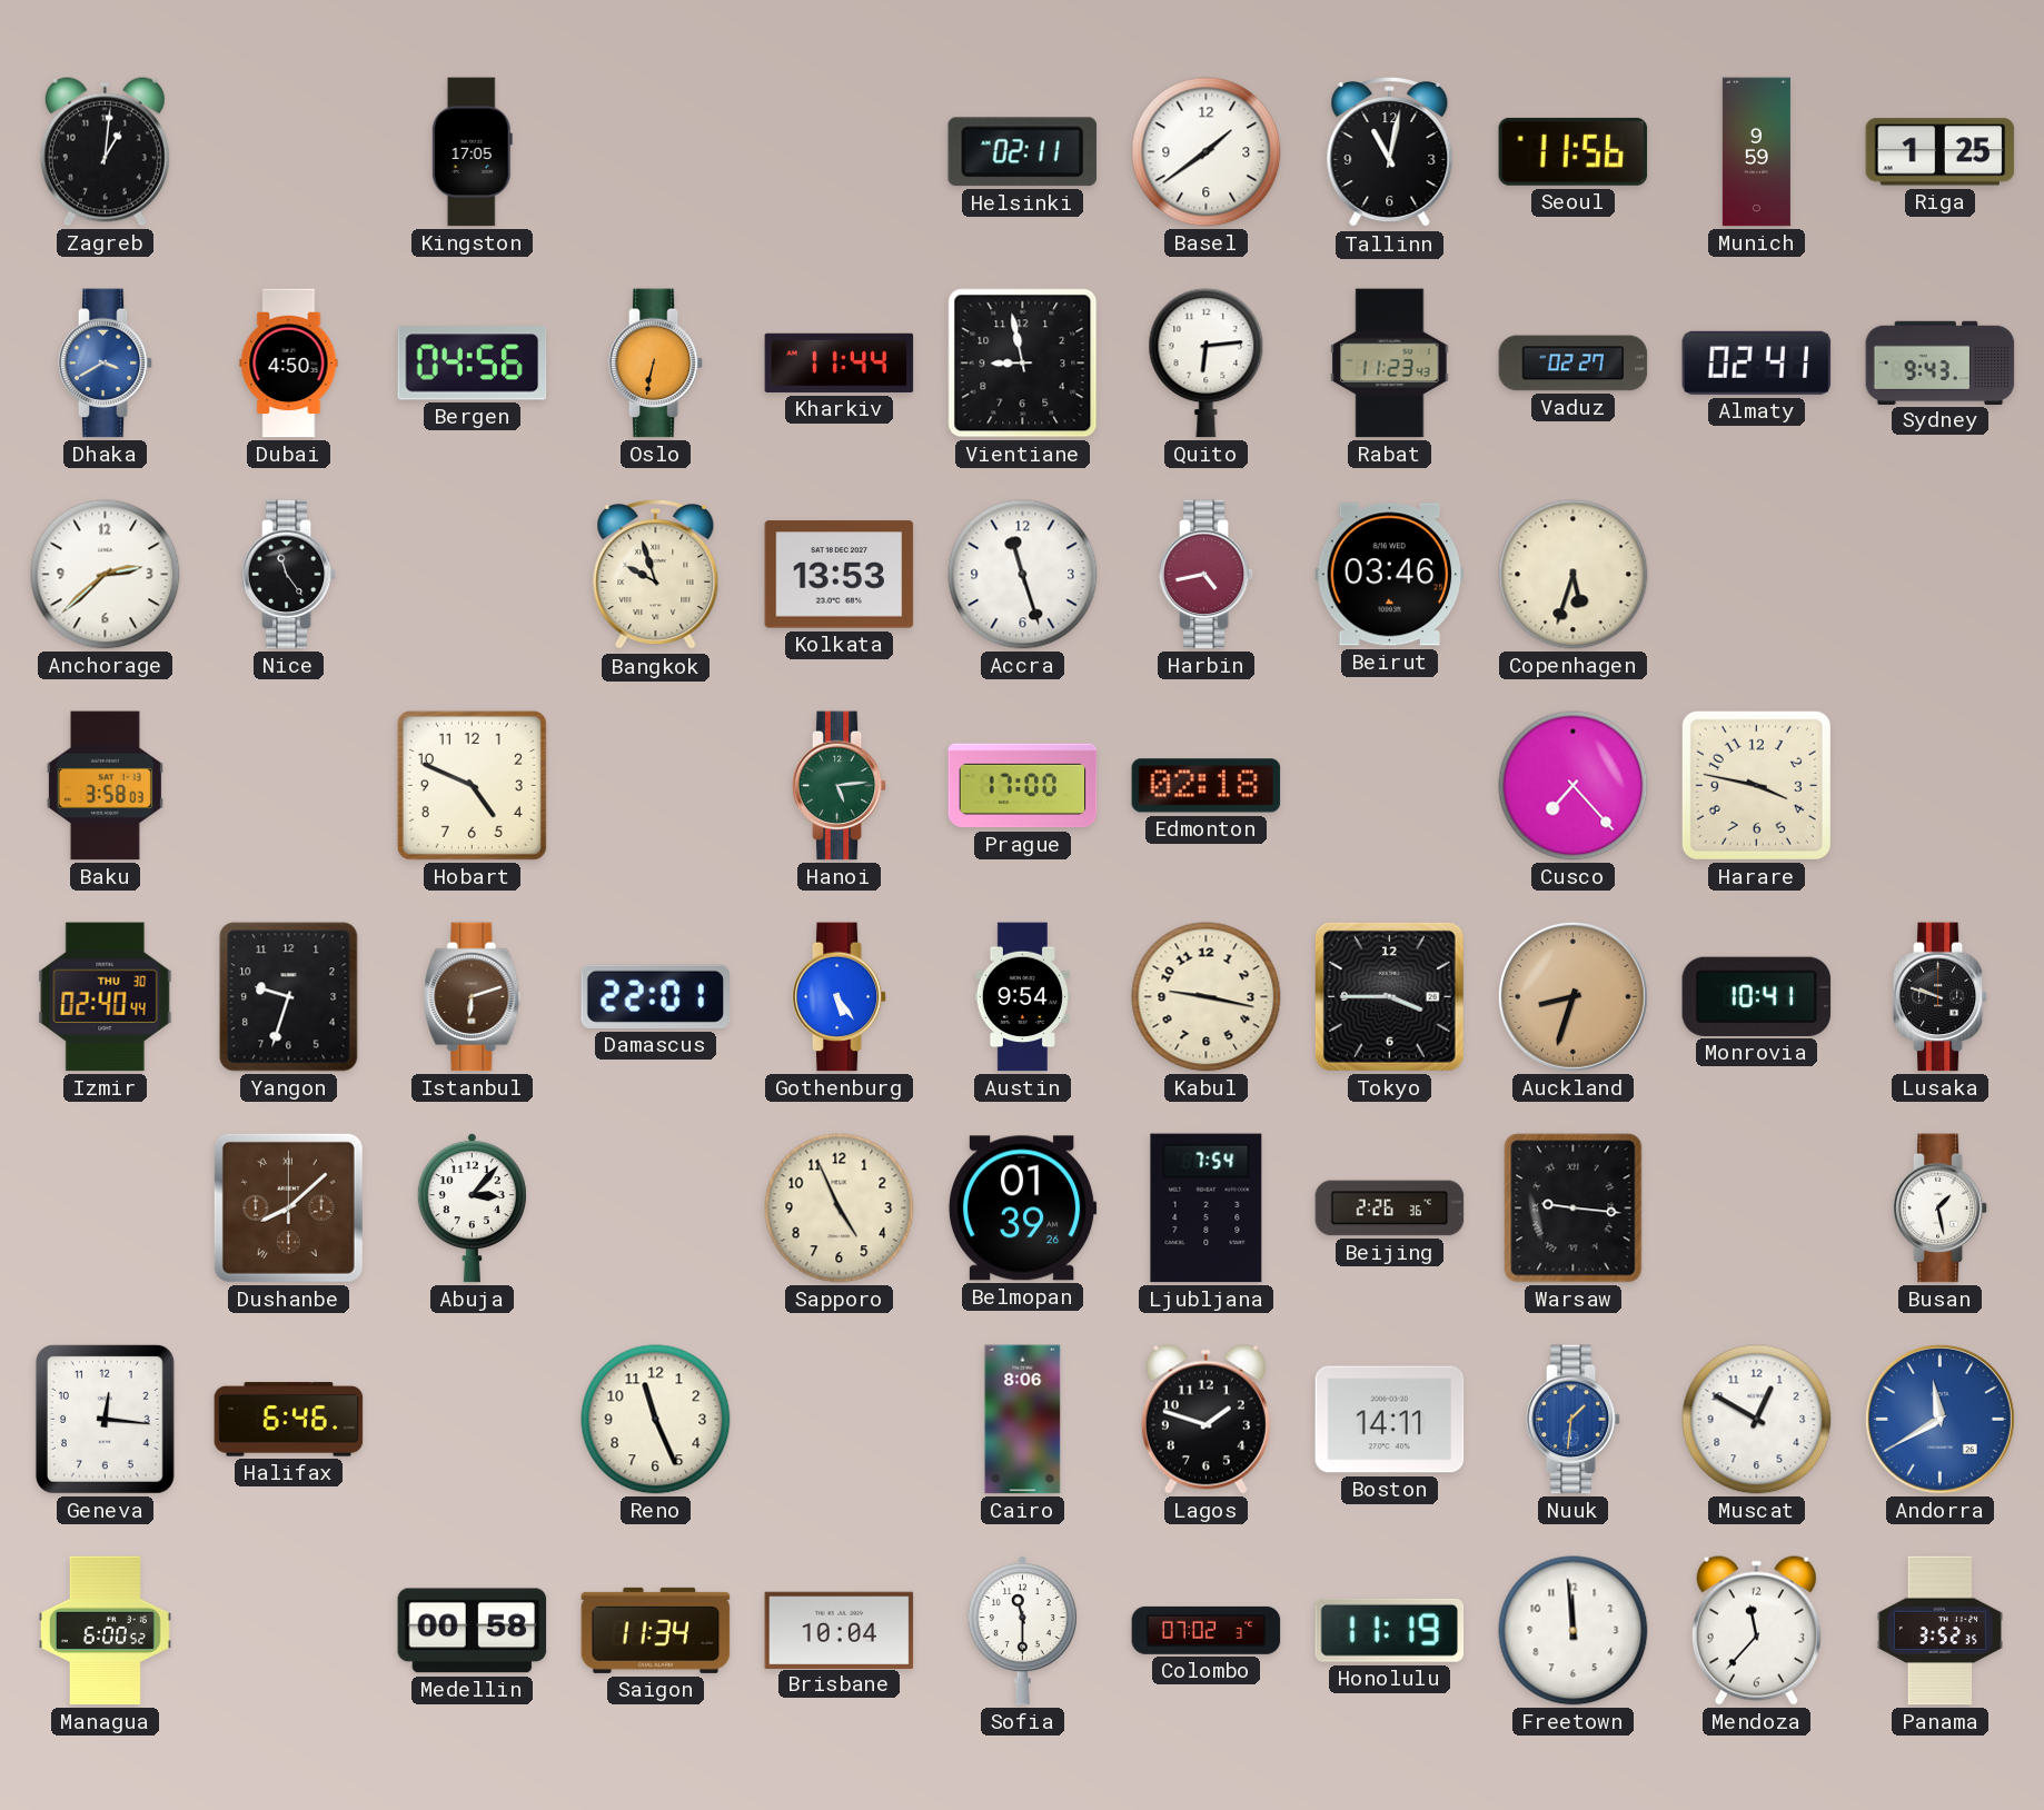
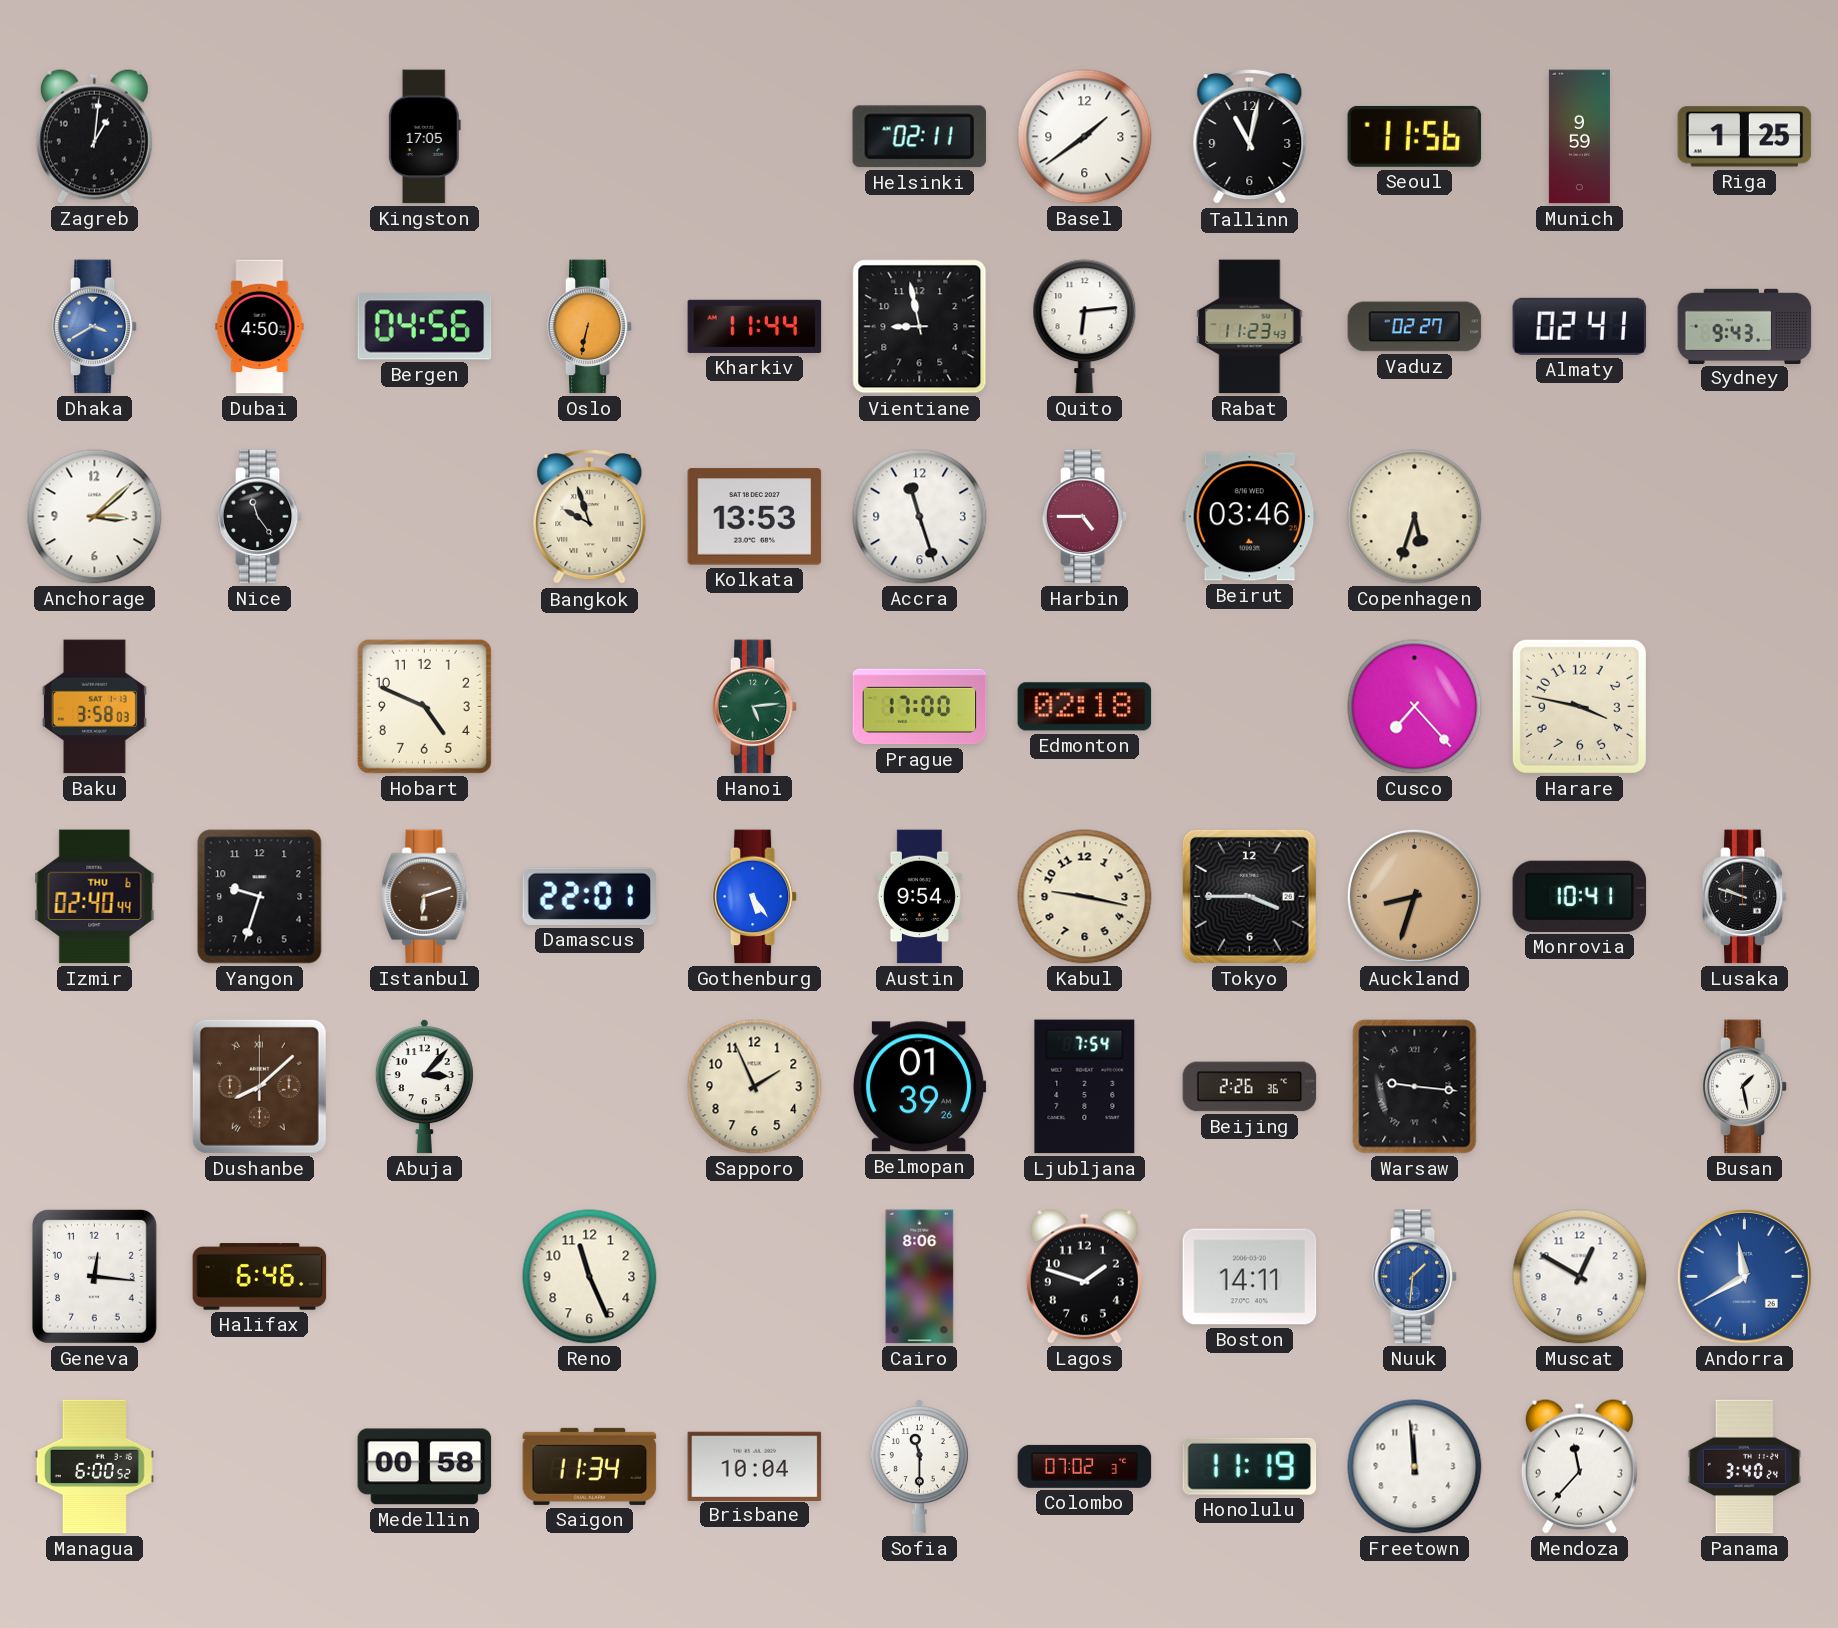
Anchorage: 2:38 -> 3:08 (95, 517)
Harbin: 4:43 -> 4:45 (1085, 517)
Izmir date: THU 30 -> THU 6 (95, 897)
Sapporo: 4:56 -> 1:56 (755, 1087)
Panama: 3:52 -> 3:40 (1744, 1467)
